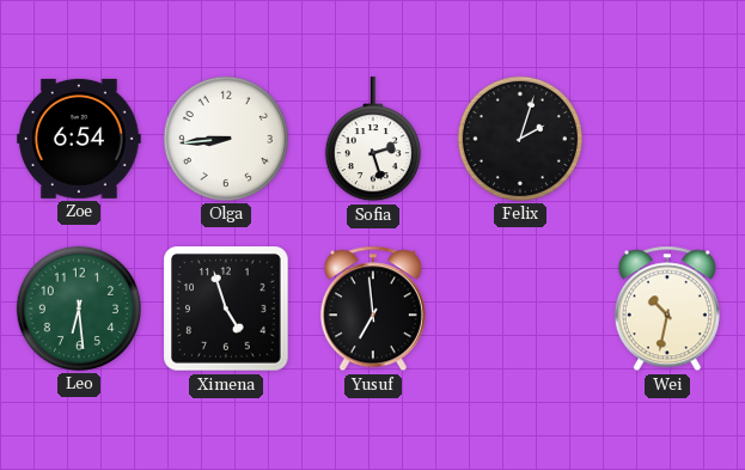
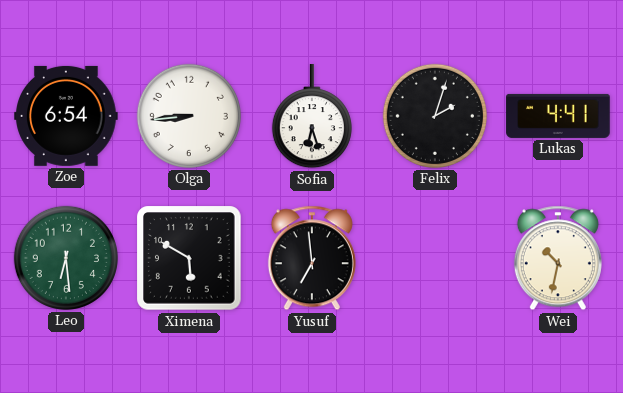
Sofia: 2:27 -> 6:27 (312, 117)
Lukas: none -> 4:41 (558, 116)
Ximena: 4:57 -> 5:50 (189, 258)
